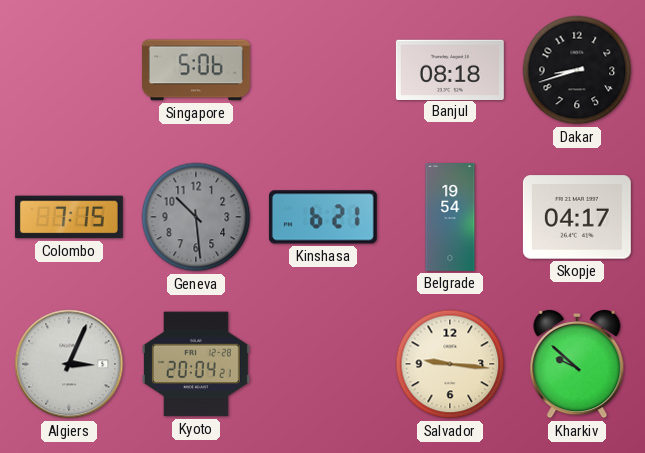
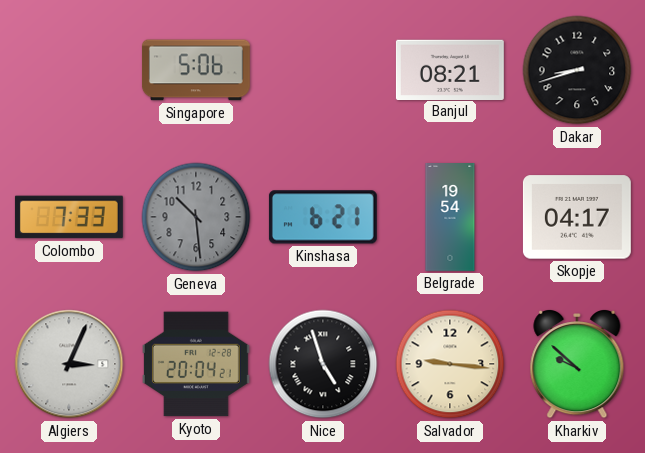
Banjul: 08:18 -> 08:21 (450, 69)
Colombo: 7:15 -> 7:33 (69, 217)
Nice: none -> 4:57 (323, 364)
